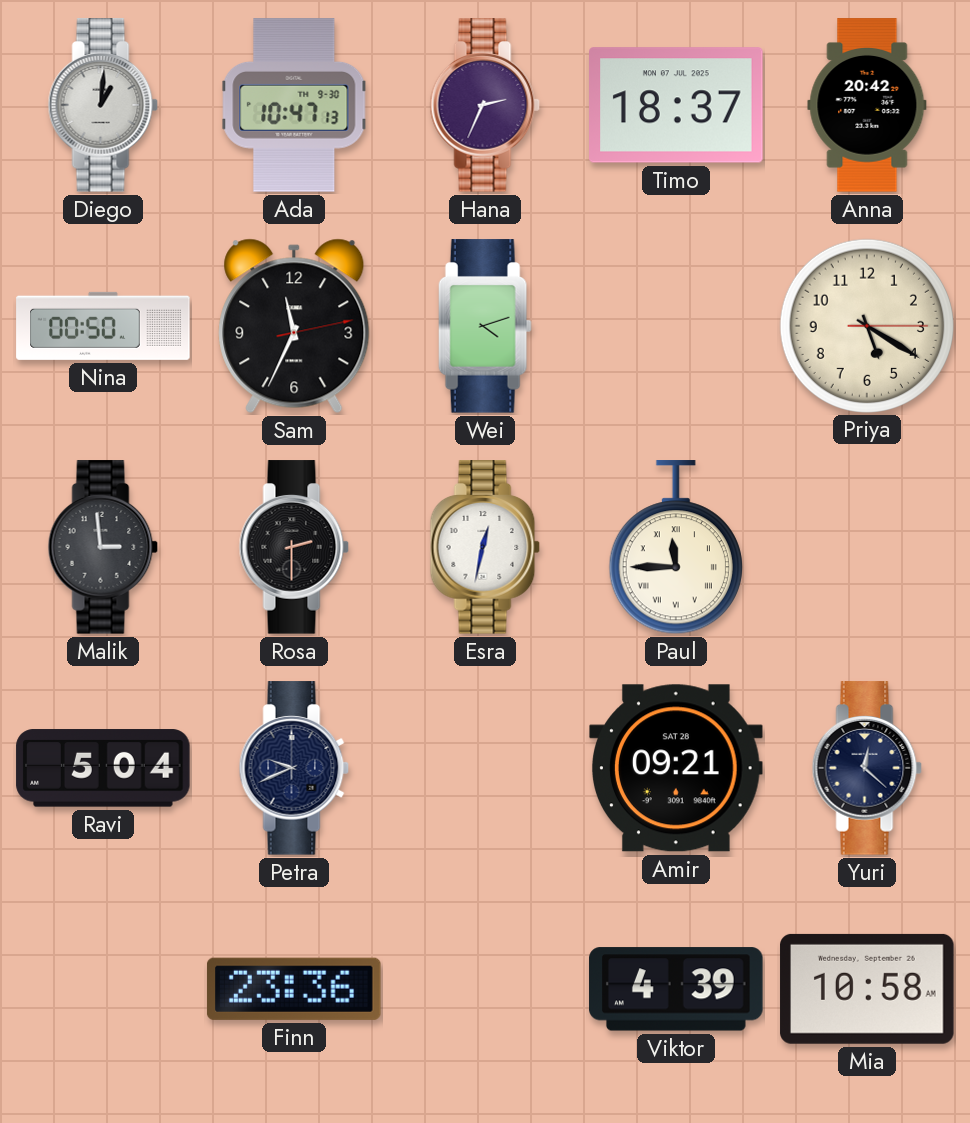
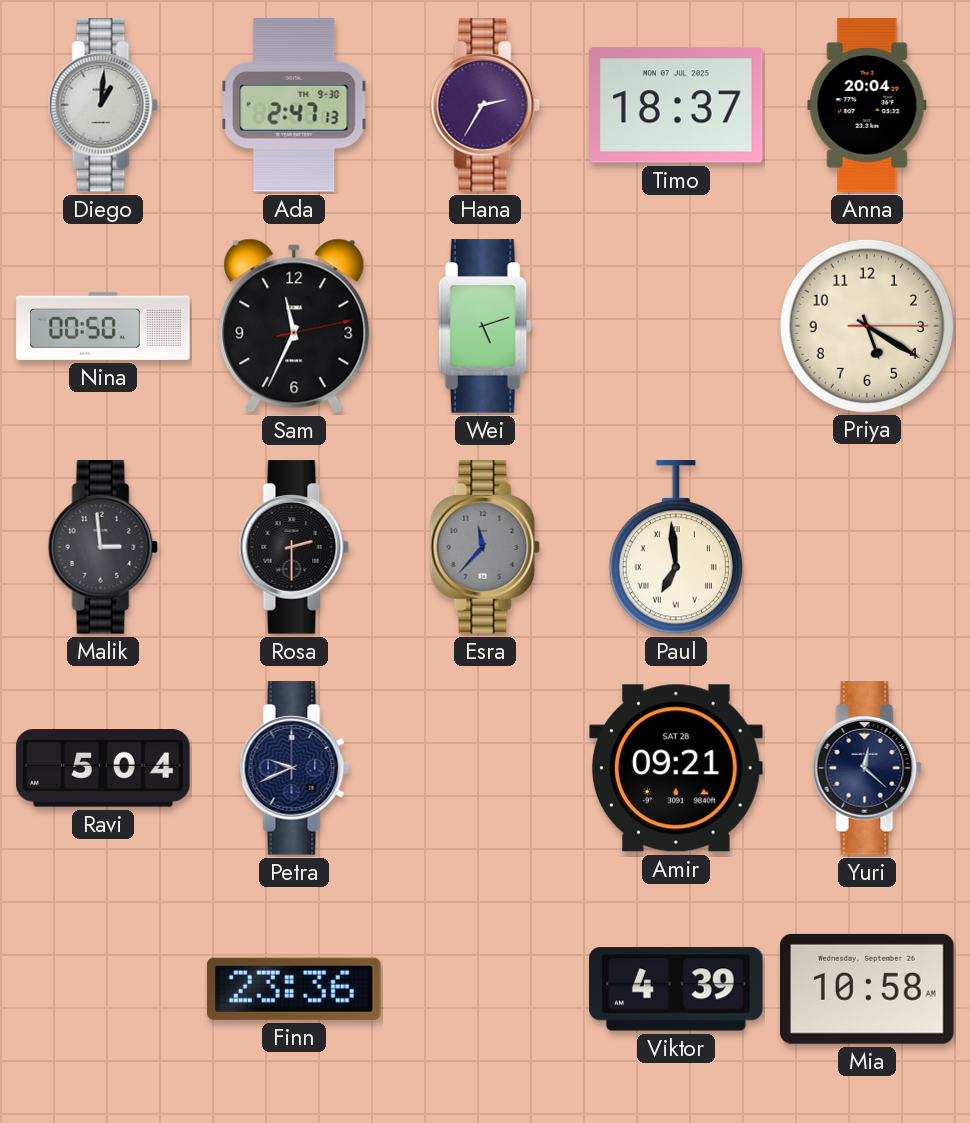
Ada: 10:47 -> 2:47 (294, 105)
Hana: 2:34 -> 2:35 (485, 105)
Anna: 20:42 -> 20:04 (867, 105)
Wei: 4:12 -> 5:12 (485, 326)
Esra: 12:32 -> 11:37 (485, 547)
Esra dial: white -> grey (485, 547)
Paul: 11:45 -> 6:59 (676, 548)
